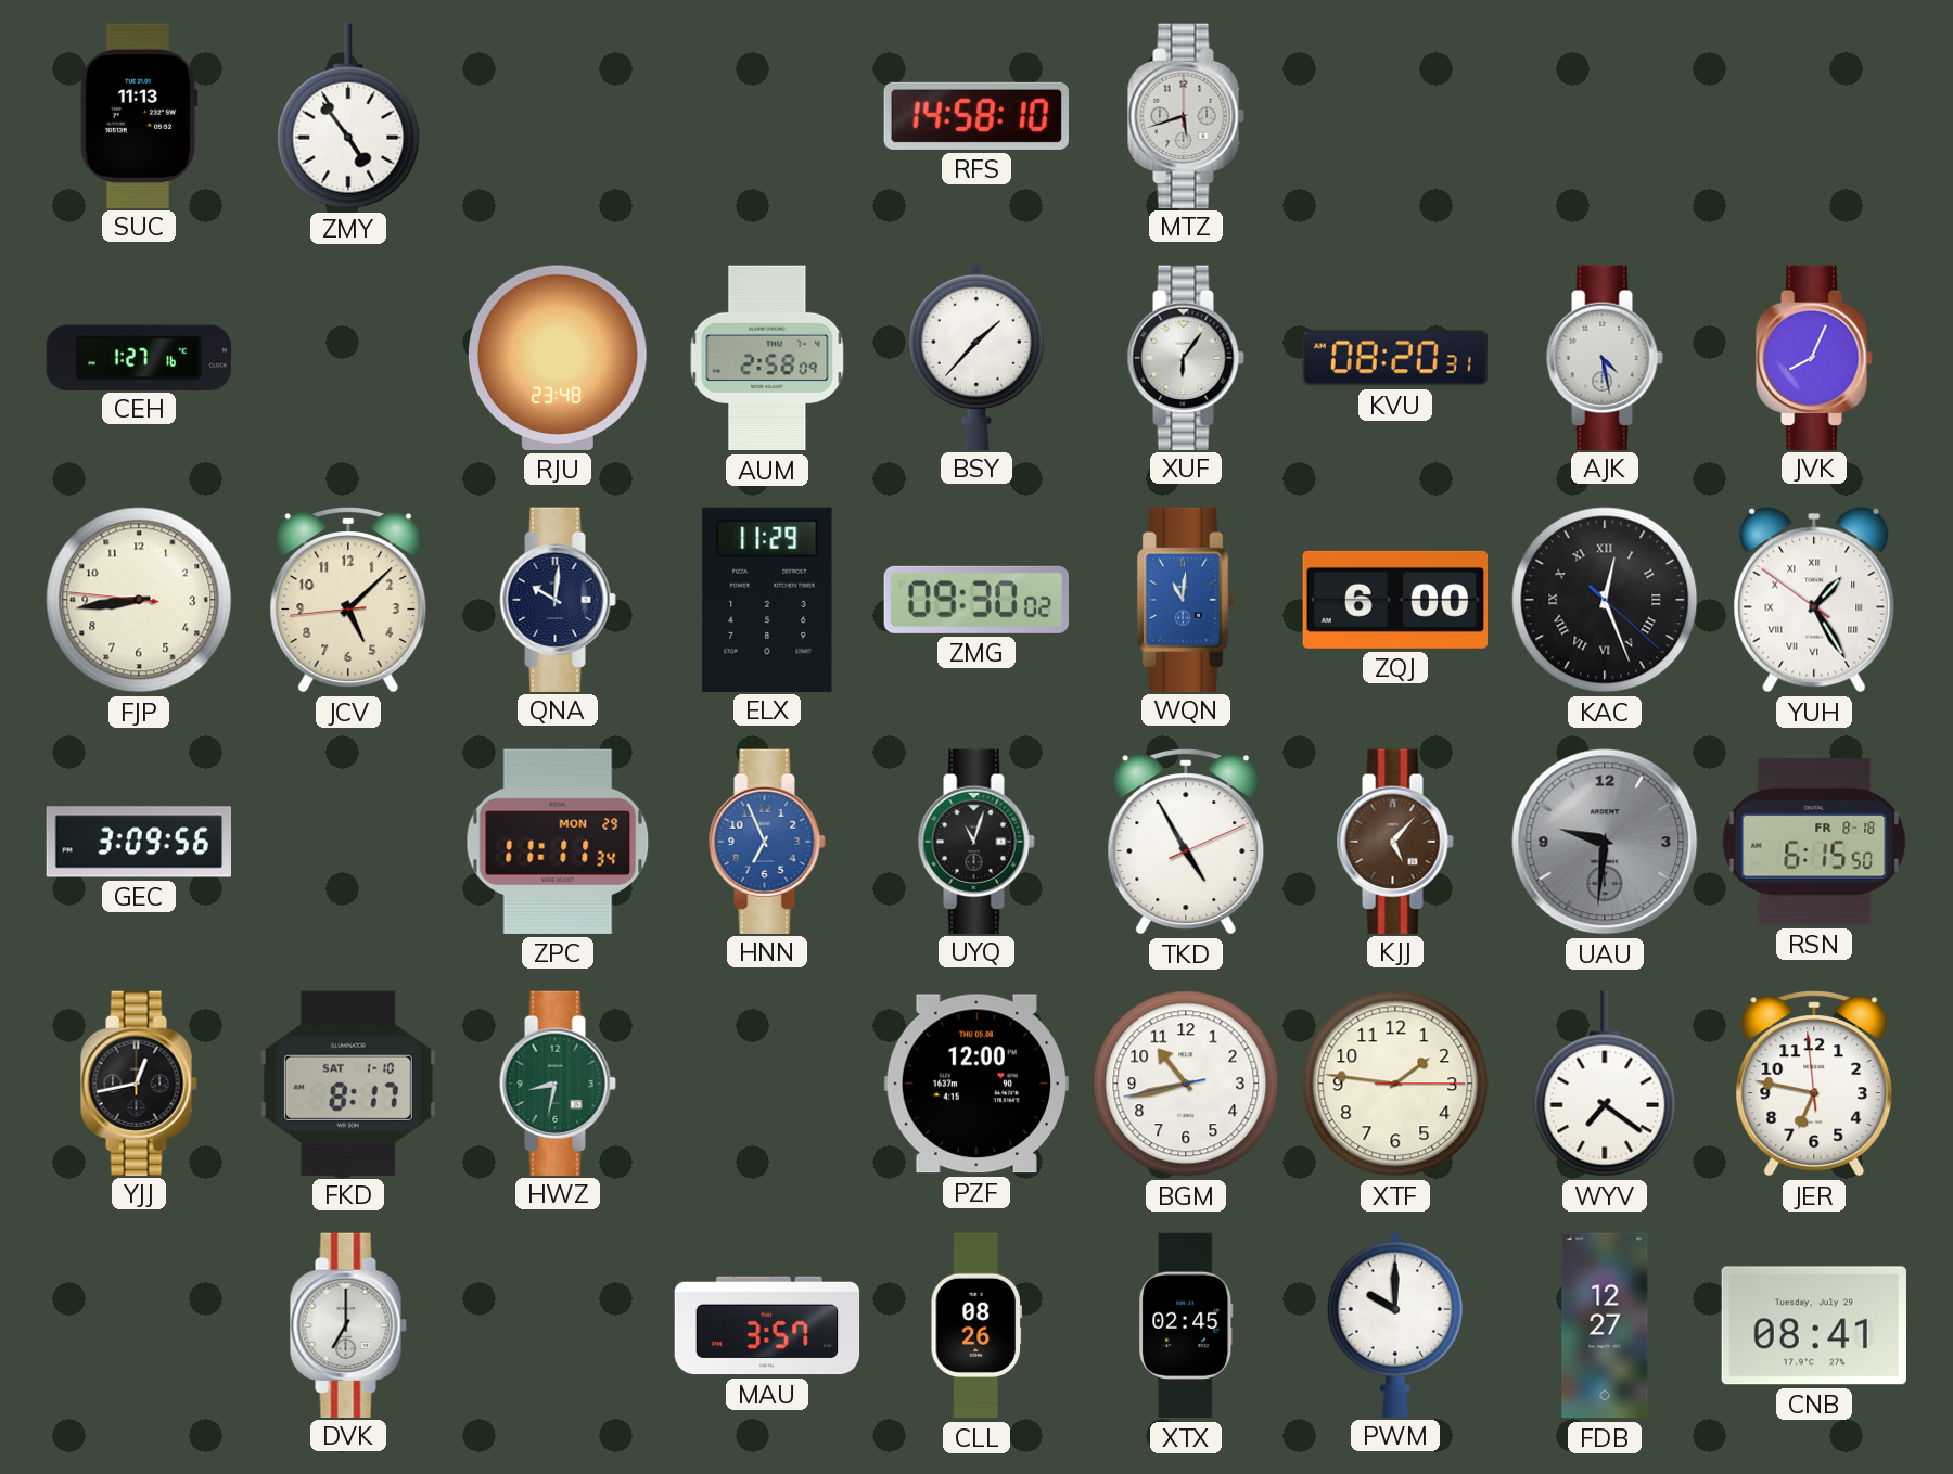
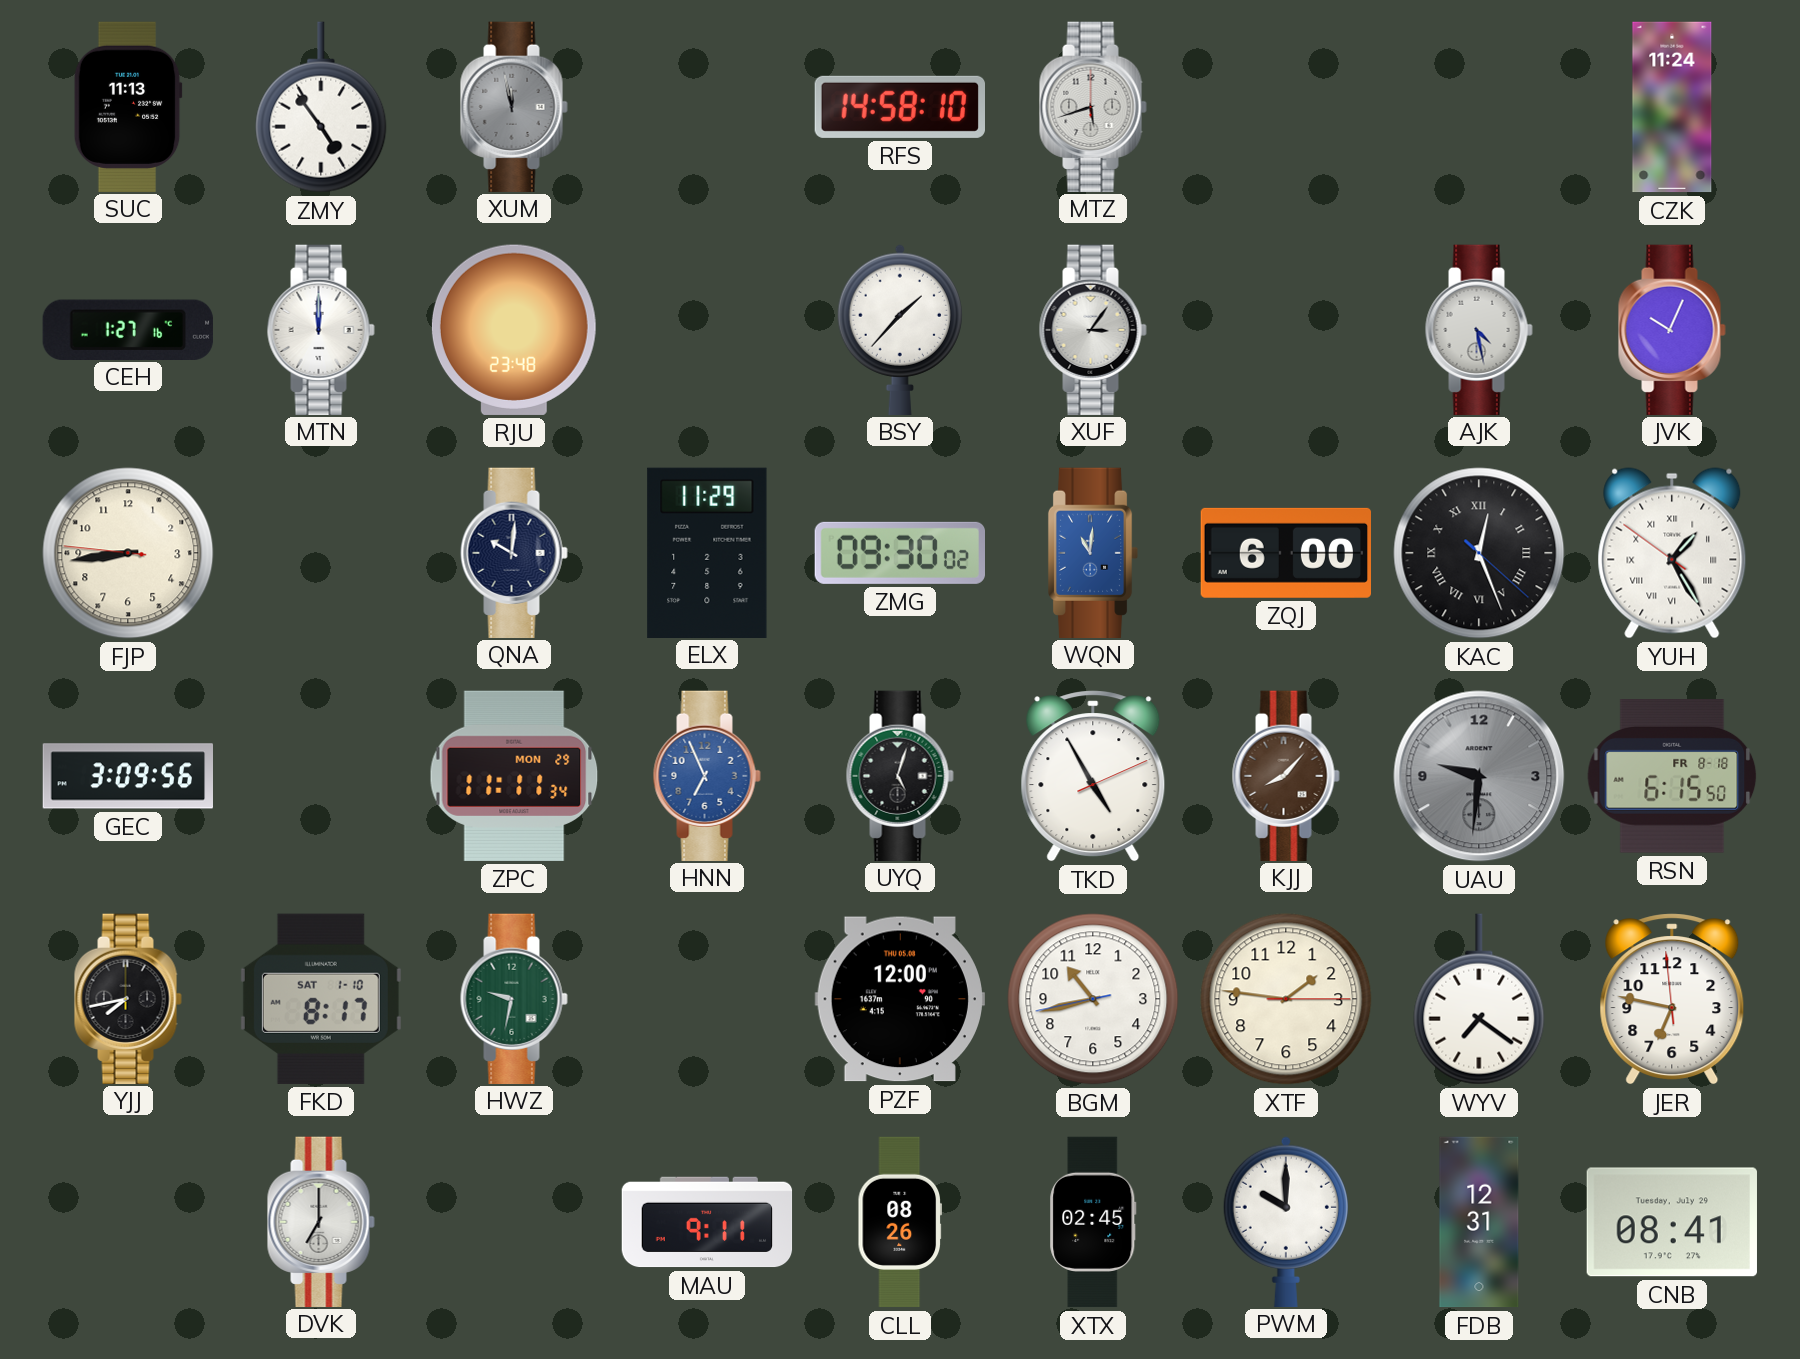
XUM: none -> 11:58 (514, 106)
CZK: none -> 11:24 (1672, 107)
MTN: none -> 12:00 (321, 329)
AUM: 2:58 -> none (767, 358)
XUF: 6:06 -> 3:06 (1093, 329)
KVU: 08:20 -> none (1394, 358)
JVK: 8:04 -> 10:04 (1672, 329)
JCV: 5:07 -> none (348, 600)
UYQ: 11:03 -> 5:03 (900, 775)
KJJ: 5:07 -> 8:07 (1286, 775)
YJJ: 12:43 -> 7:43 (128, 998)
HWZ: 8:32 -> 9:32 (514, 998)
MAU: 3:57 -> 9:11 (707, 1222)
FDB: 12:27 -> 12:31 (1479, 1222)
